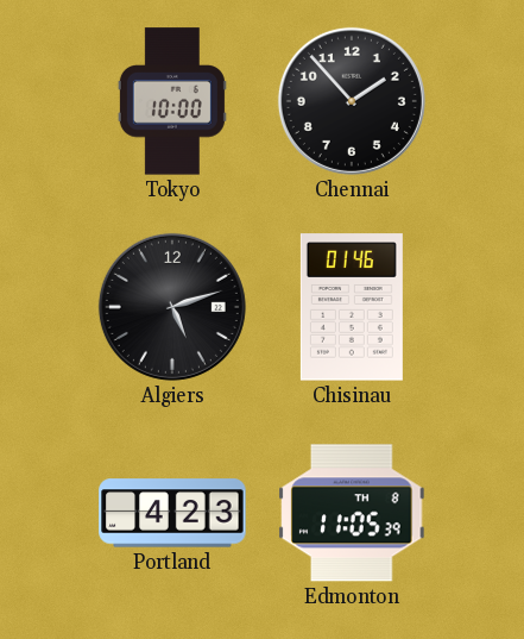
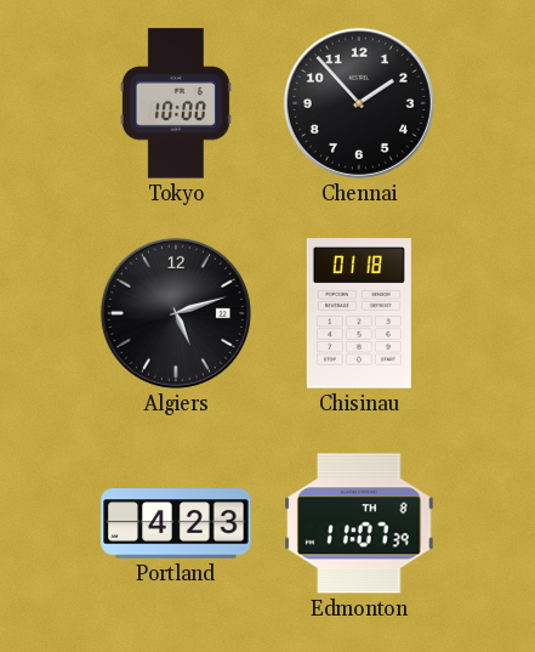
Chisinau: 01:46 -> 01:18 (359, 313)
Edmonton: 11:05 -> 11:07 (359, 523)
